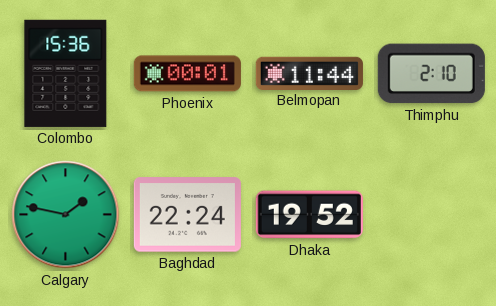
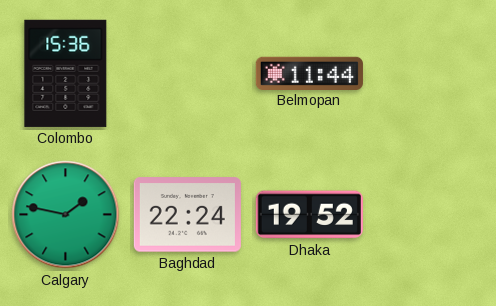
Phoenix: 00:01 -> none (187, 74)
Thimphu: 2:10 -> none (431, 74)
